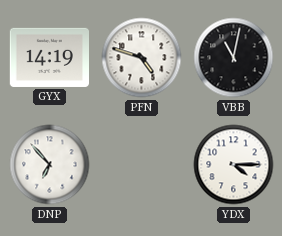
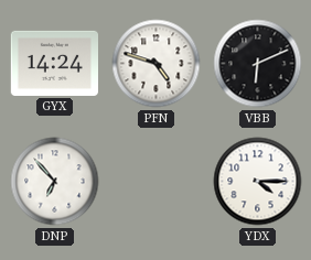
GYX: 14:19 -> 14:24 (54, 63)
VBB: 11:02 -> 6:11 (258, 64)
